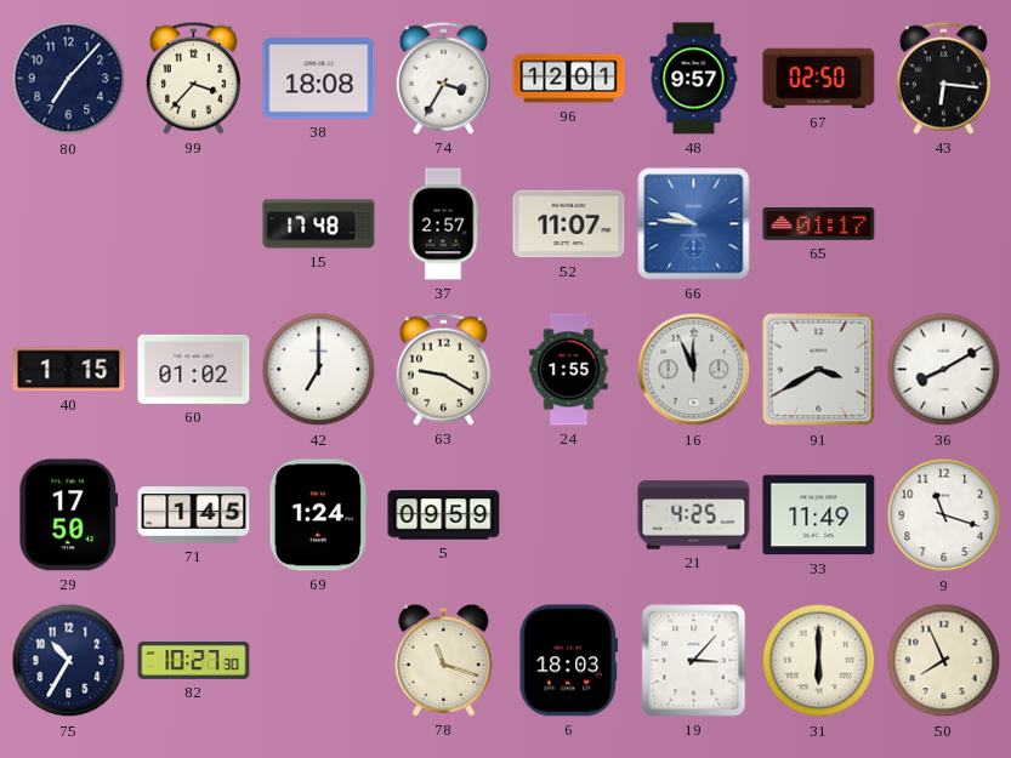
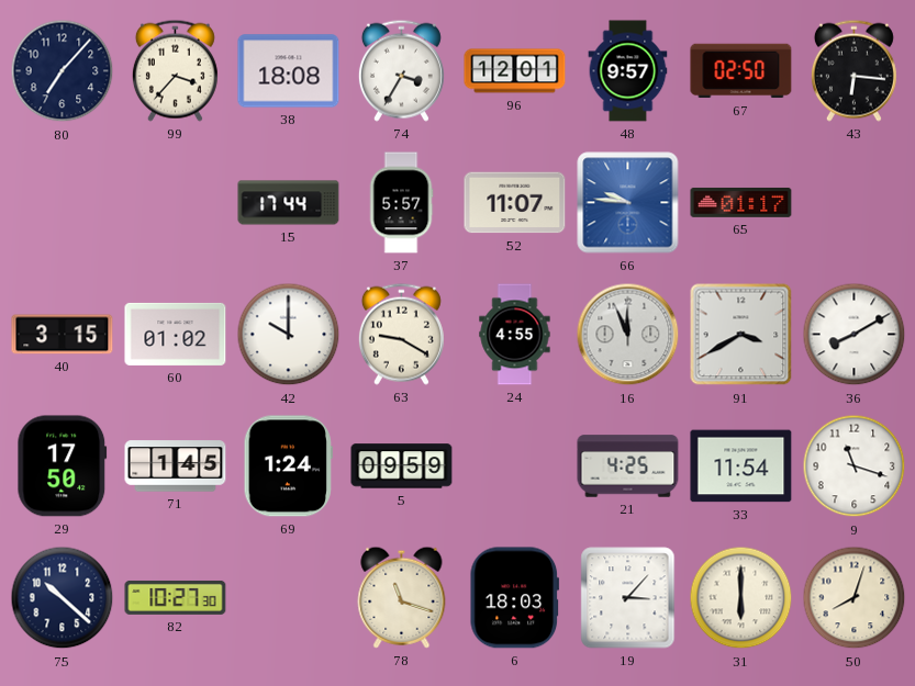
15: 17:48 -> 17:44 (289, 203)
37: 2:57 -> 5:57 (401, 203)
40: 1:15 -> 3:15 (63, 335)
42: 7:00 -> 10:00 (289, 335)
24: 1:55 -> 4:55 (515, 335)
33: 11:49 -> 11:54 (741, 466)
75: 10:35 -> 10:22 (63, 598)
50: 7:56 -> 8:03 (855, 598)
